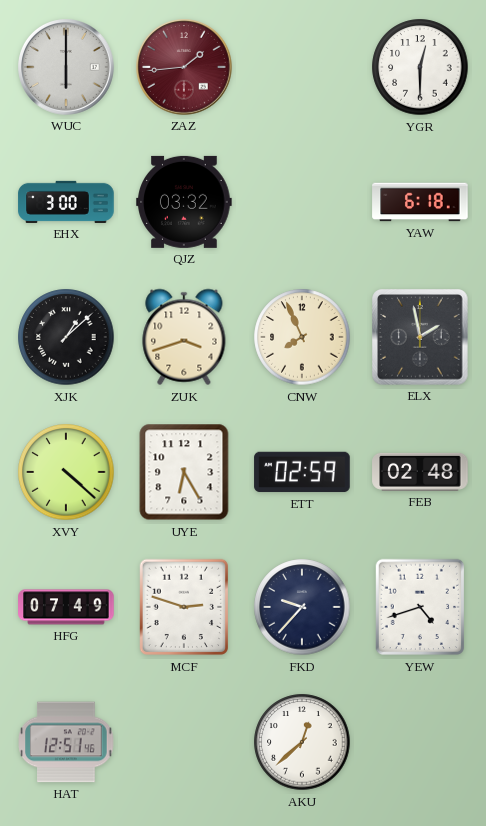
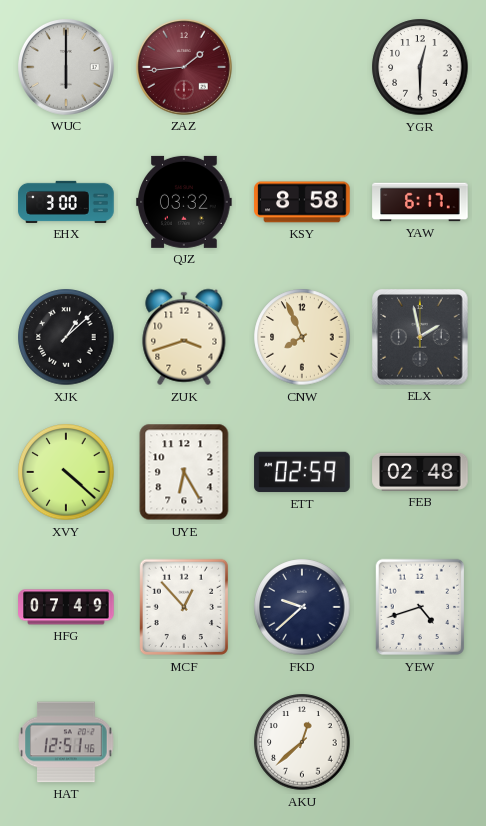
KSY: none -> 8:58 (302, 202)
YAW: 6:18 -> 6:17 (420, 202)
MCF: 2:48 -> 12:53 (183, 607)
FKD: 9:37 -> 9:38 (302, 607)
